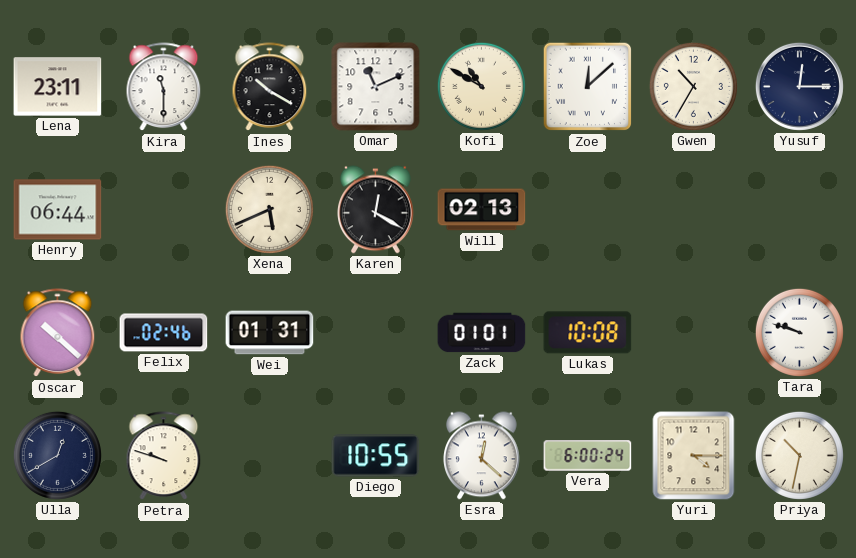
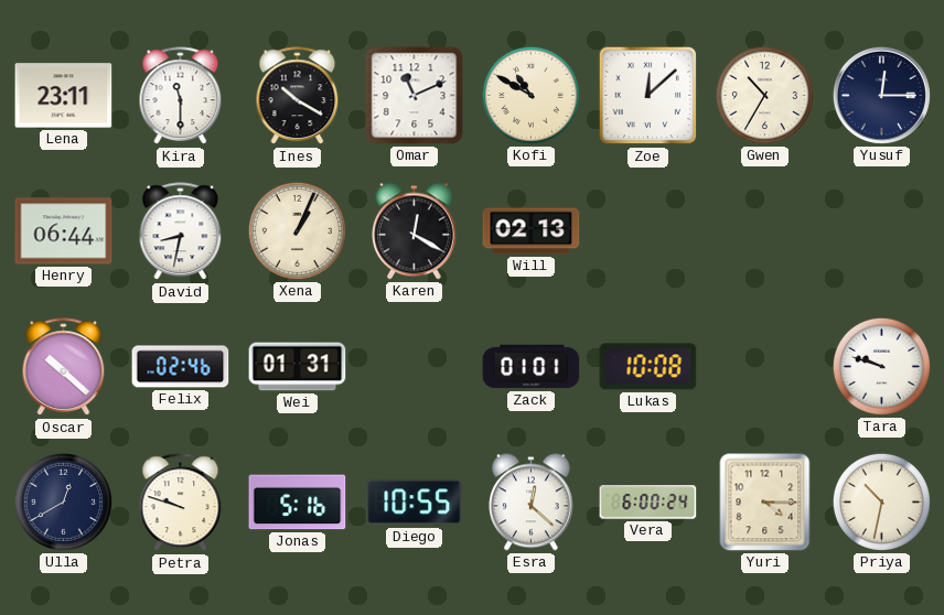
David: none -> 8:32 (181, 231)
Xena: 5:41 -> 1:04 (297, 230)
Jonas: none -> 5:16 (298, 503)
